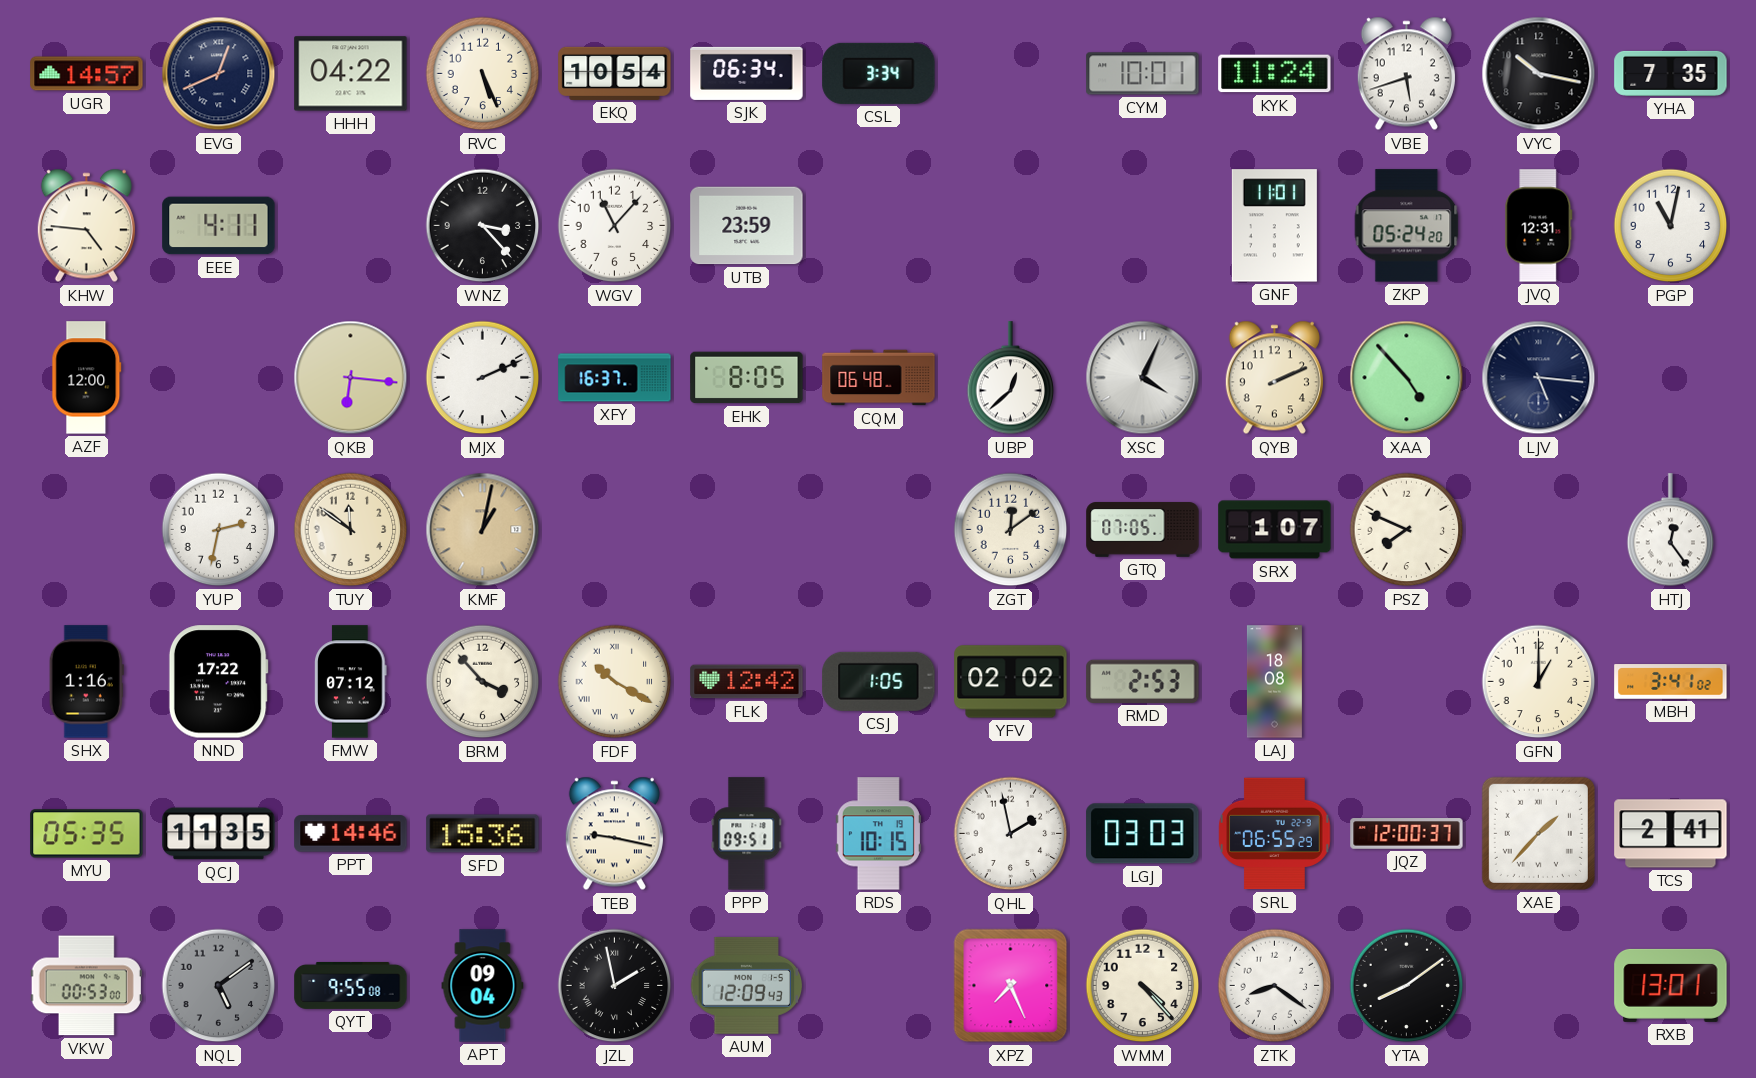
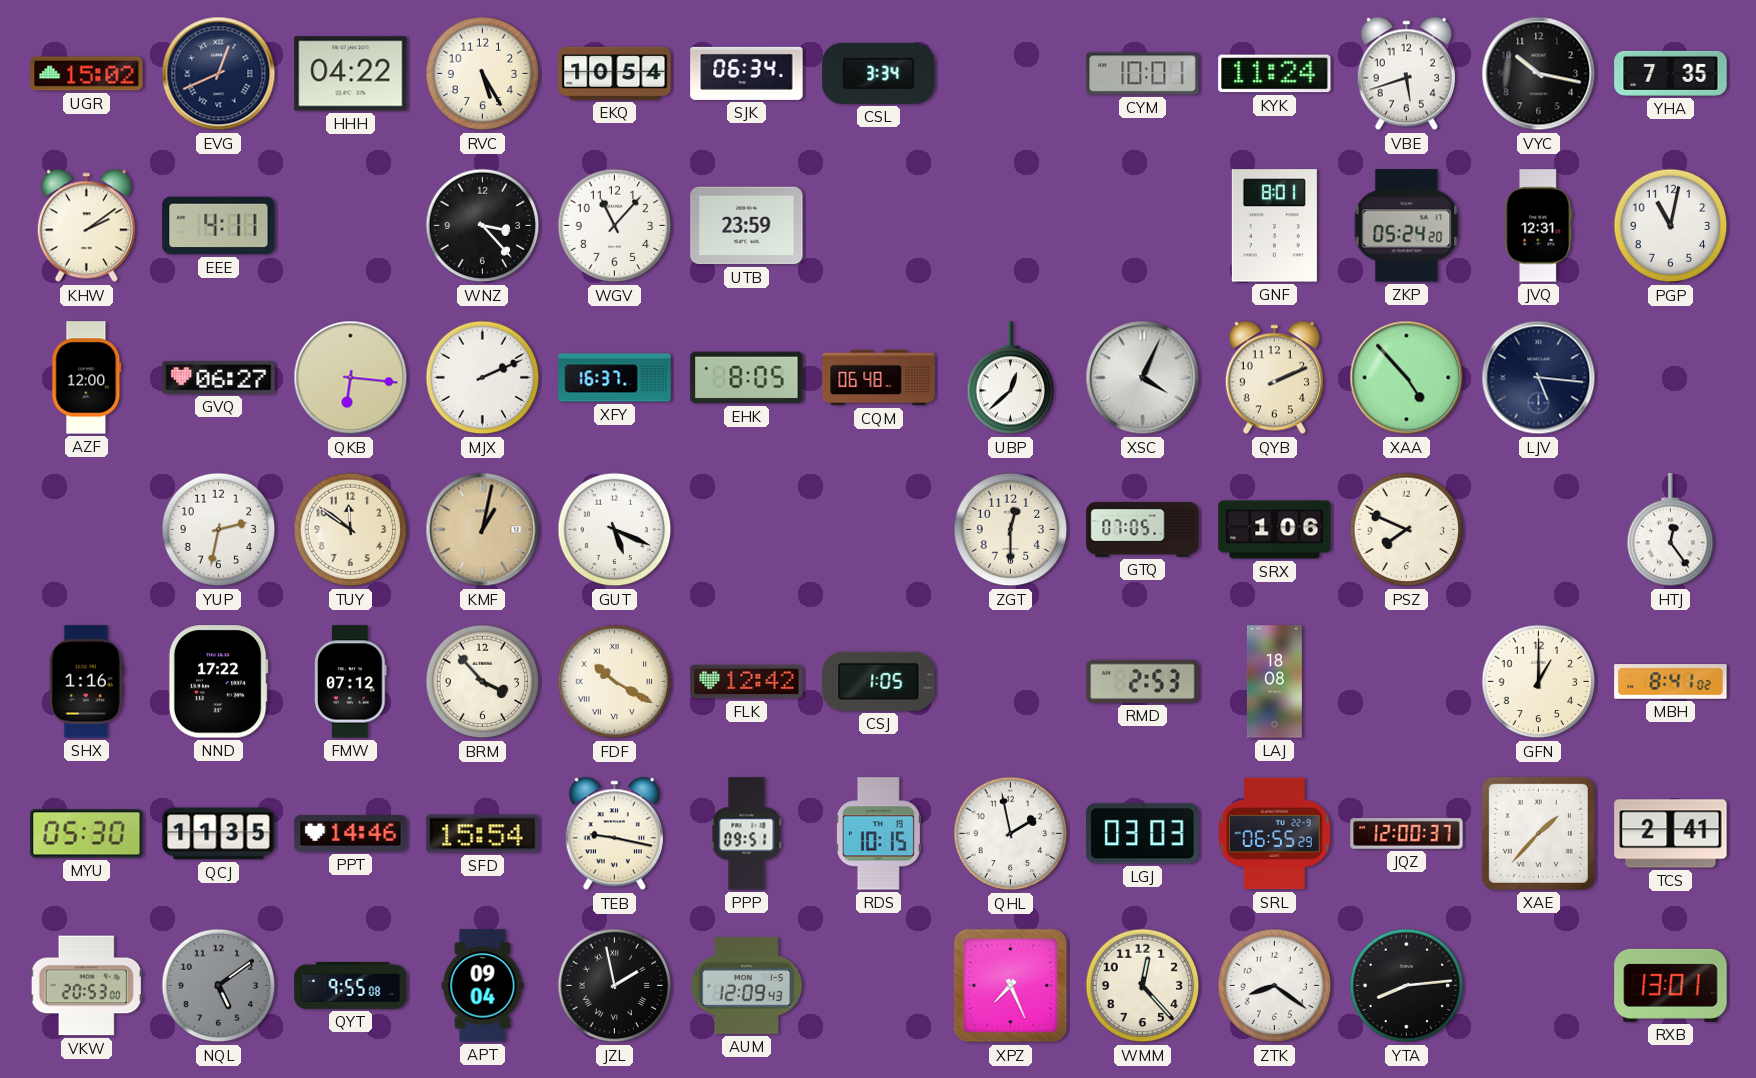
UGR: 14:57 -> 15:02 (87, 74)
RVC: 5:26 -> 5:25 (483, 74)
KHW: 4:46 -> 2:09 (86, 226)
GNF: 11:01 -> 8:01 (1274, 226)
GVQ: none -> 06:27 (219, 377)
GUT: none -> 5:19 (615, 530)
ZGT: 12:09 -> 12:30 (1011, 530)
SRX: 1:07 -> 1:06 (1275, 530)
YFV: 02:02 -> none (1011, 682)
MBH: 3:41 -> 8:41 (1671, 682)
MYU: 05:35 -> 05:30 (87, 834)
SFD: 15:36 -> 15:54 (483, 834)
VKW: 00:53 -> 20:53 (86, 986)
WMM: 4:23 -> 12:23 (1143, 986)
YTA: 8:09 -> 8:14 (1407, 986)
